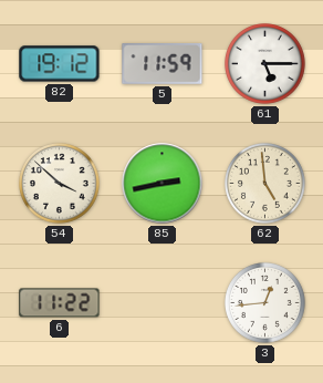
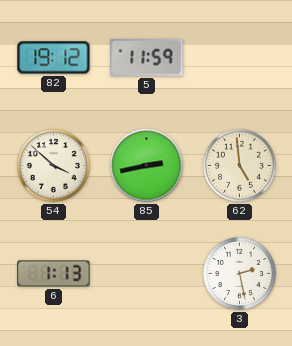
61: 5:15 -> none (265, 64)
6: 11:22 -> 1:13 (54, 274)
3: 12:44 -> 2:28 (240, 274)
